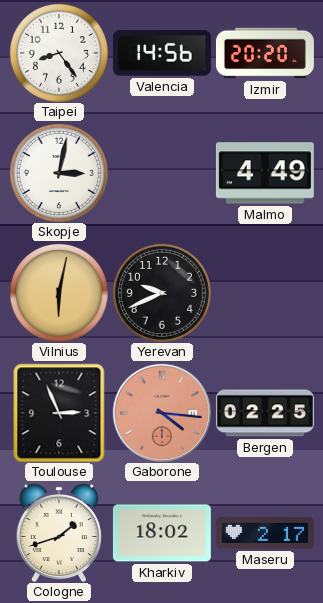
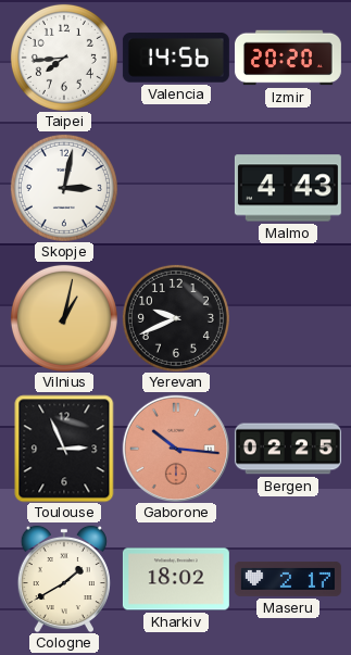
Taipei: 8:24 -> 7:44 (64, 58)
Malmo: 4:49 -> 4:43 (288, 188)
Vilnius: 6:02 -> 1:02 (64, 318)
Gaborone: 4:16 -> 10:16 (175, 448)
Cologne: 1:42 -> 1:40 (64, 579)
